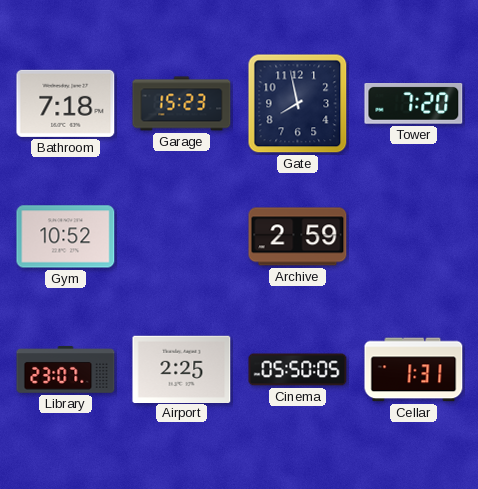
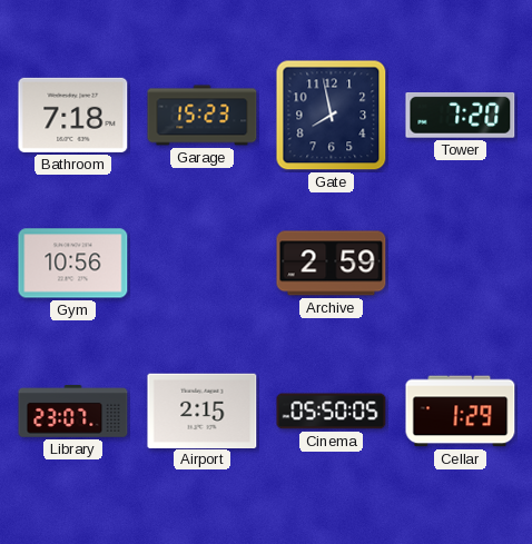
Gym: 10:52 -> 10:56 (73, 264)
Airport: 2:25 -> 2:15 (203, 411)
Cellar: 1:31 -> 1:29 (461, 412)
